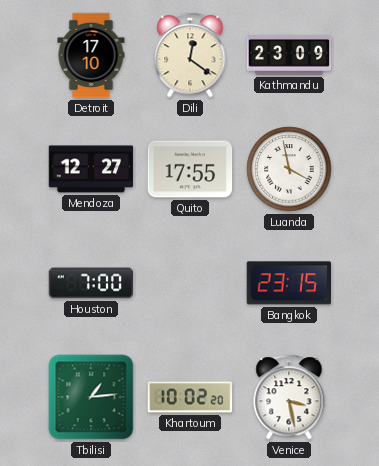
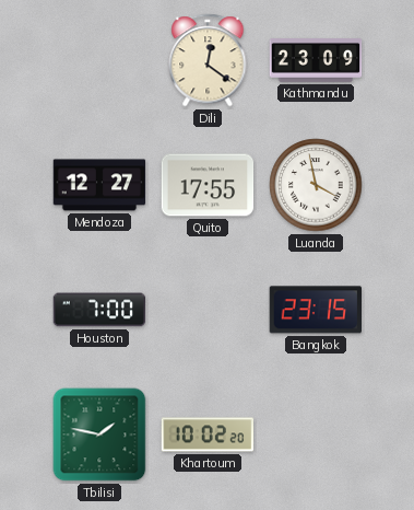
Detroit: 17:10 -> none (91, 55)
Tbilisi: 1:14 -> 1:47 (99, 434)
Venice: 3:28 -> none (289, 397)
